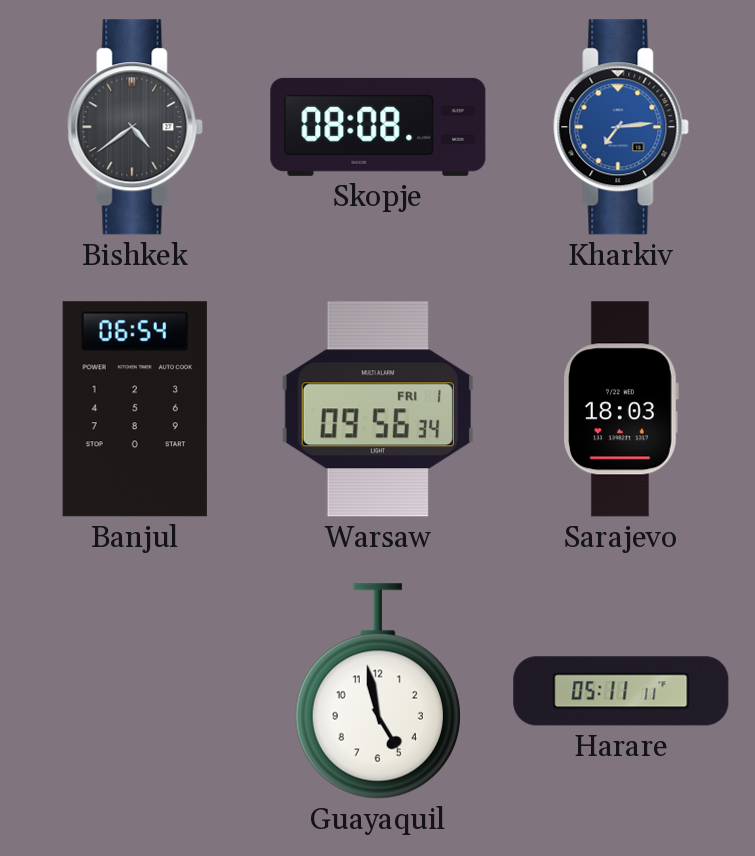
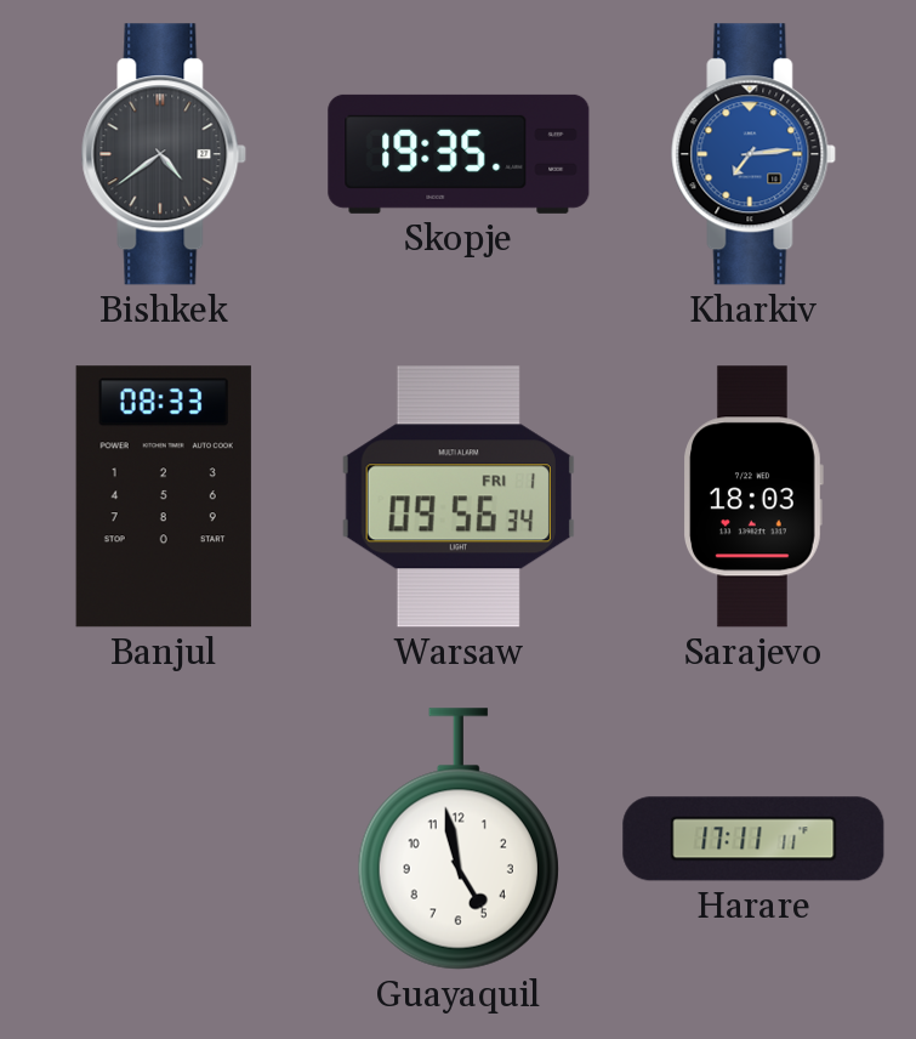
Skopje: 08:08 -> 19:35 (459, 154)
Banjul: 06:54 -> 08:33 (164, 496)
Harare: 05:11 -> 17:11 (753, 839)
